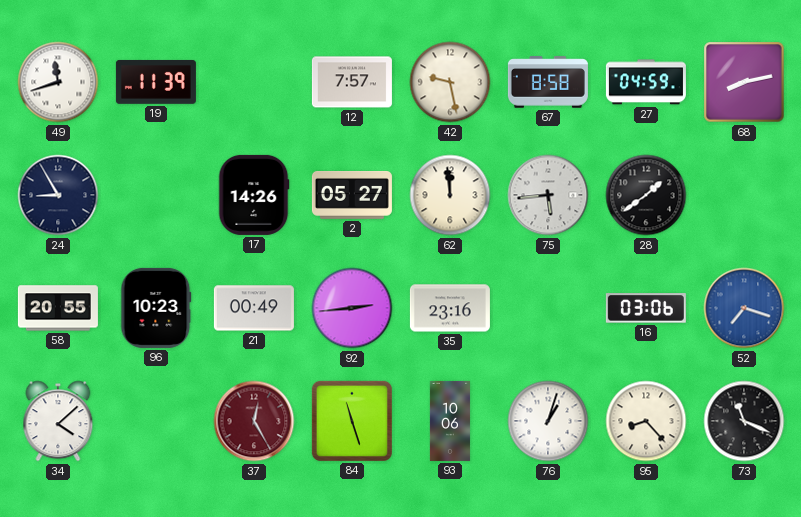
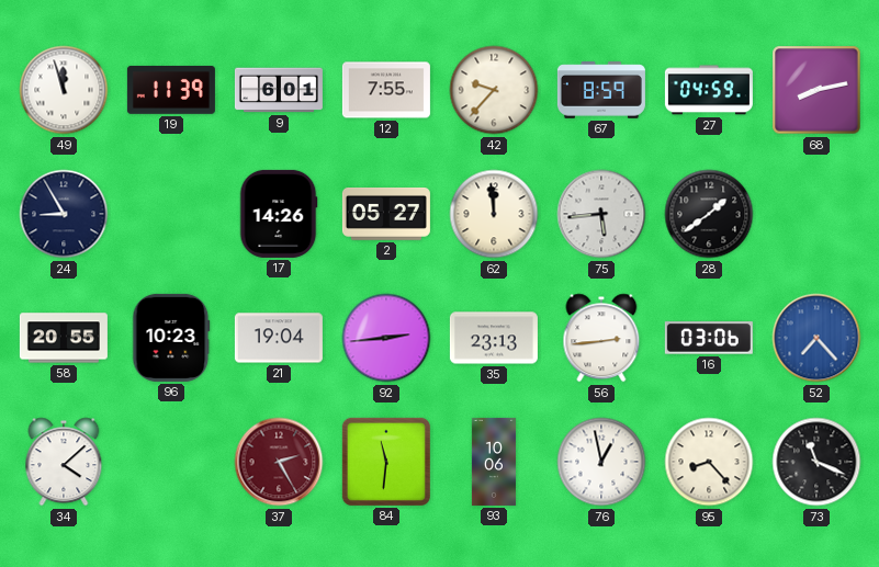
49: 11:42 -> 11:57 (64, 90)
9: none -> 6:01 (279, 90)
12: 7:57 -> 7:55 (386, 90)
42: 9:28 -> 9:37 (494, 90)
67: 8:58 -> 8:59 (601, 90)
21: 00:49 -> 19:04 (279, 338)
35: 23:16 -> 23:13 (494, 338)
56: none -> 2:44 (601, 338)
52: 7:18 -> 7:23 (816, 338)
37: 12:25 -> 2:25 (279, 462)
84: 11:27 -> 11:31 (386, 462)
76: 1:03 -> 12:58 (601, 462)
